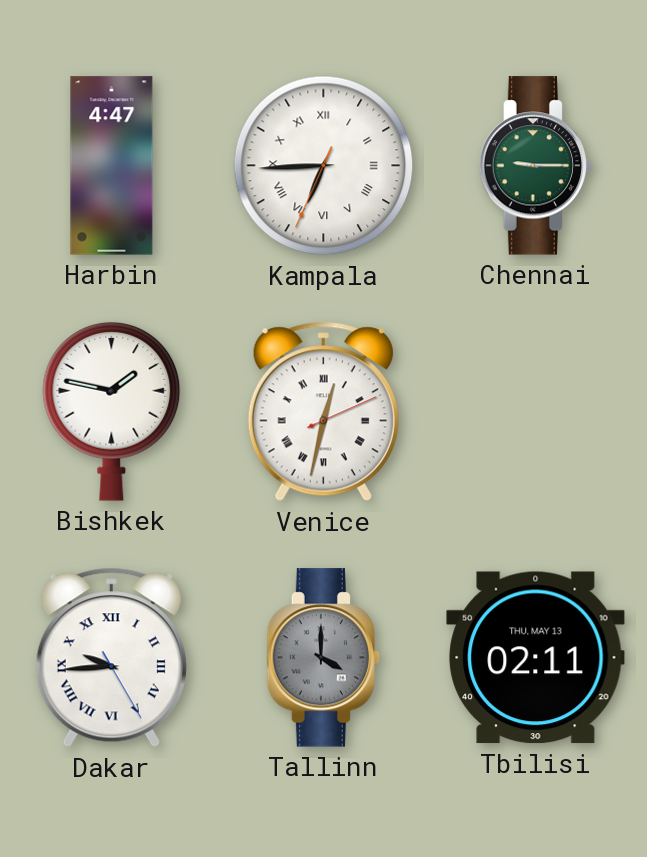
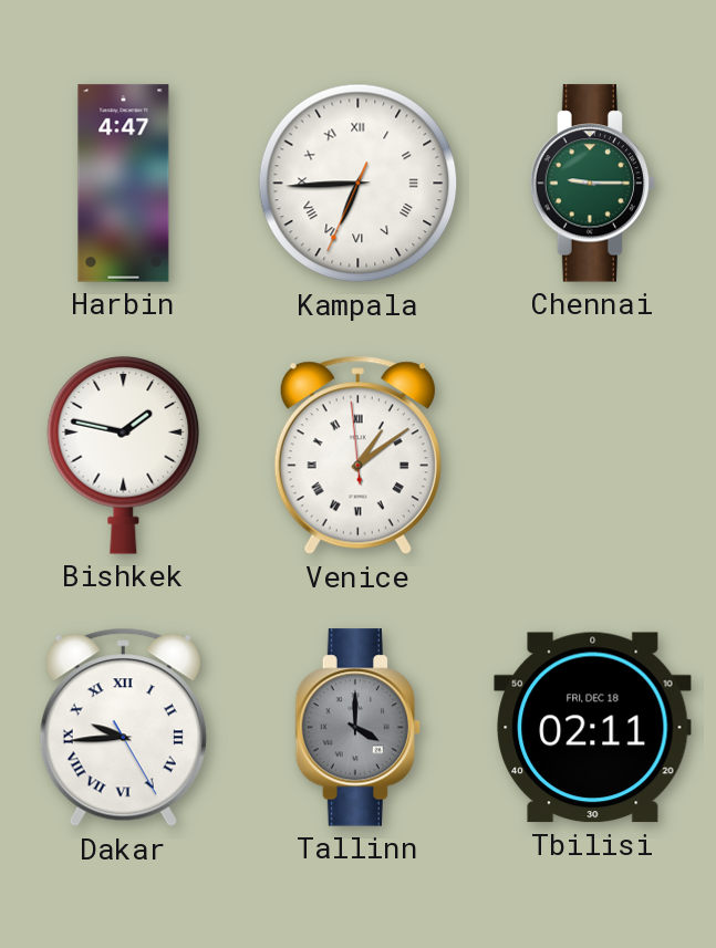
Venice: 12:32 -> 1:08 (357, 456)
Tbilisi date: THU, MAY 13 -> FRI, DEC 18 (593, 728)
